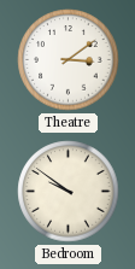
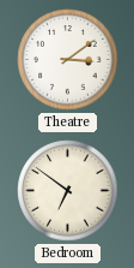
Bedroom: 9:51 -> 6:51 (68, 191)
